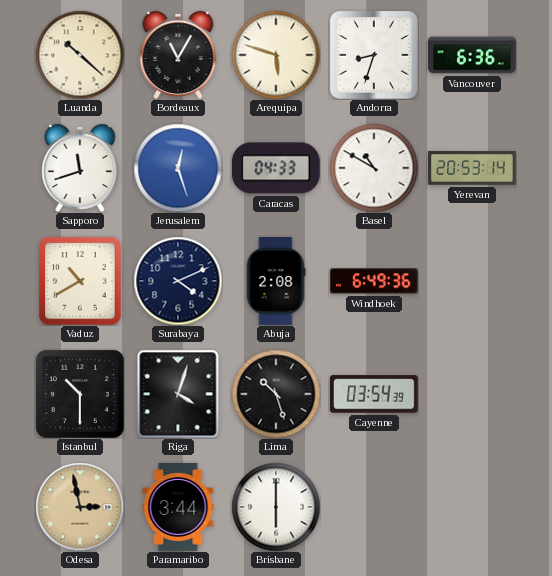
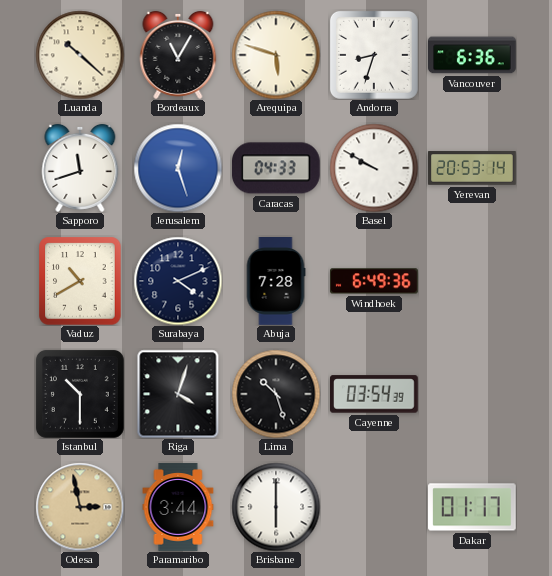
Basel: 10:50 -> 9:50 (374, 168)
Abuja: 2:08 -> 7:28 (276, 281)
Dakar: none -> 01:17 (473, 507)
